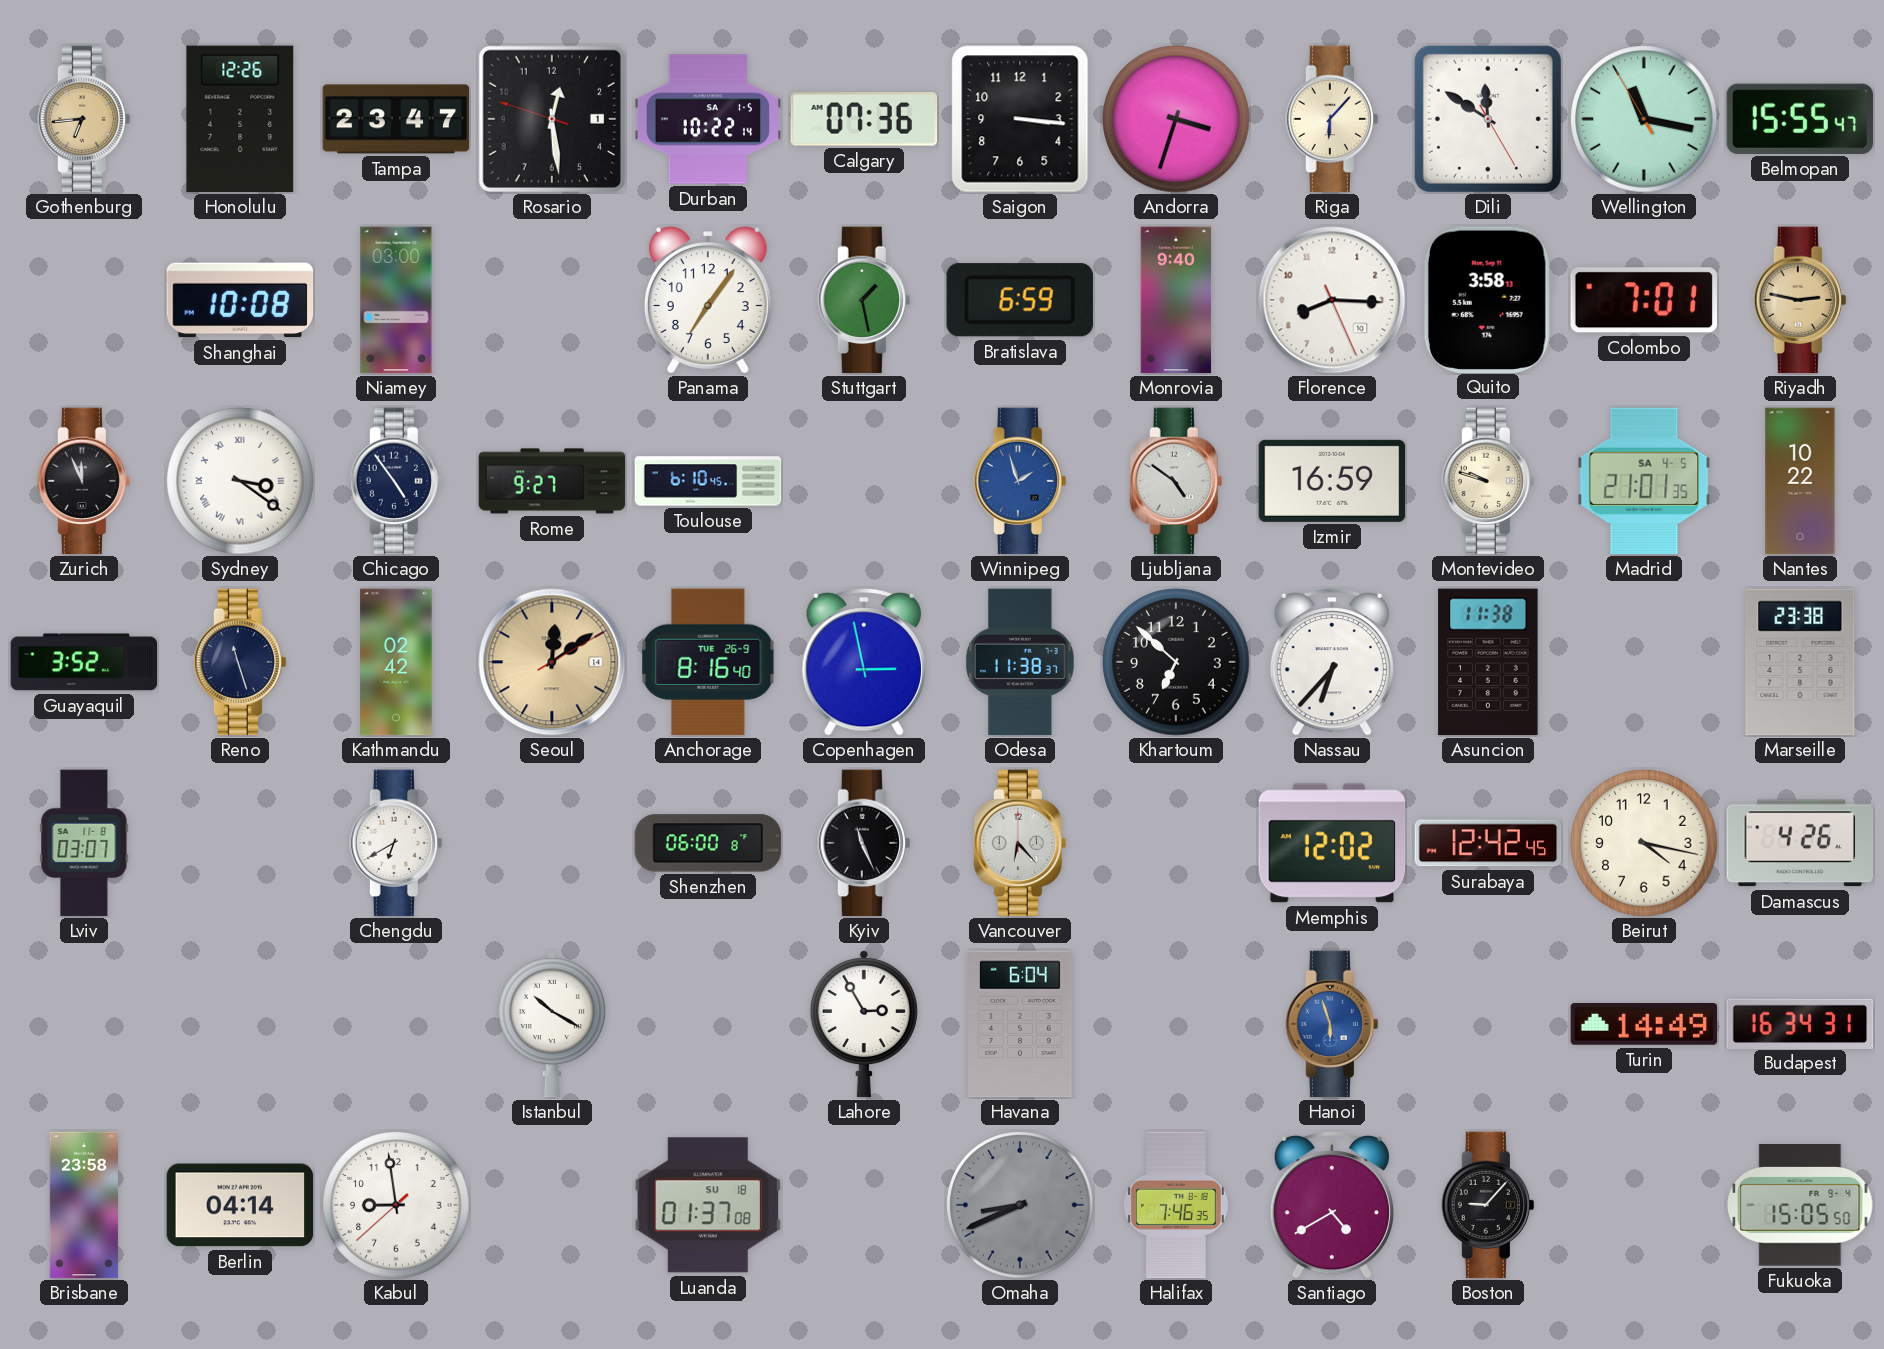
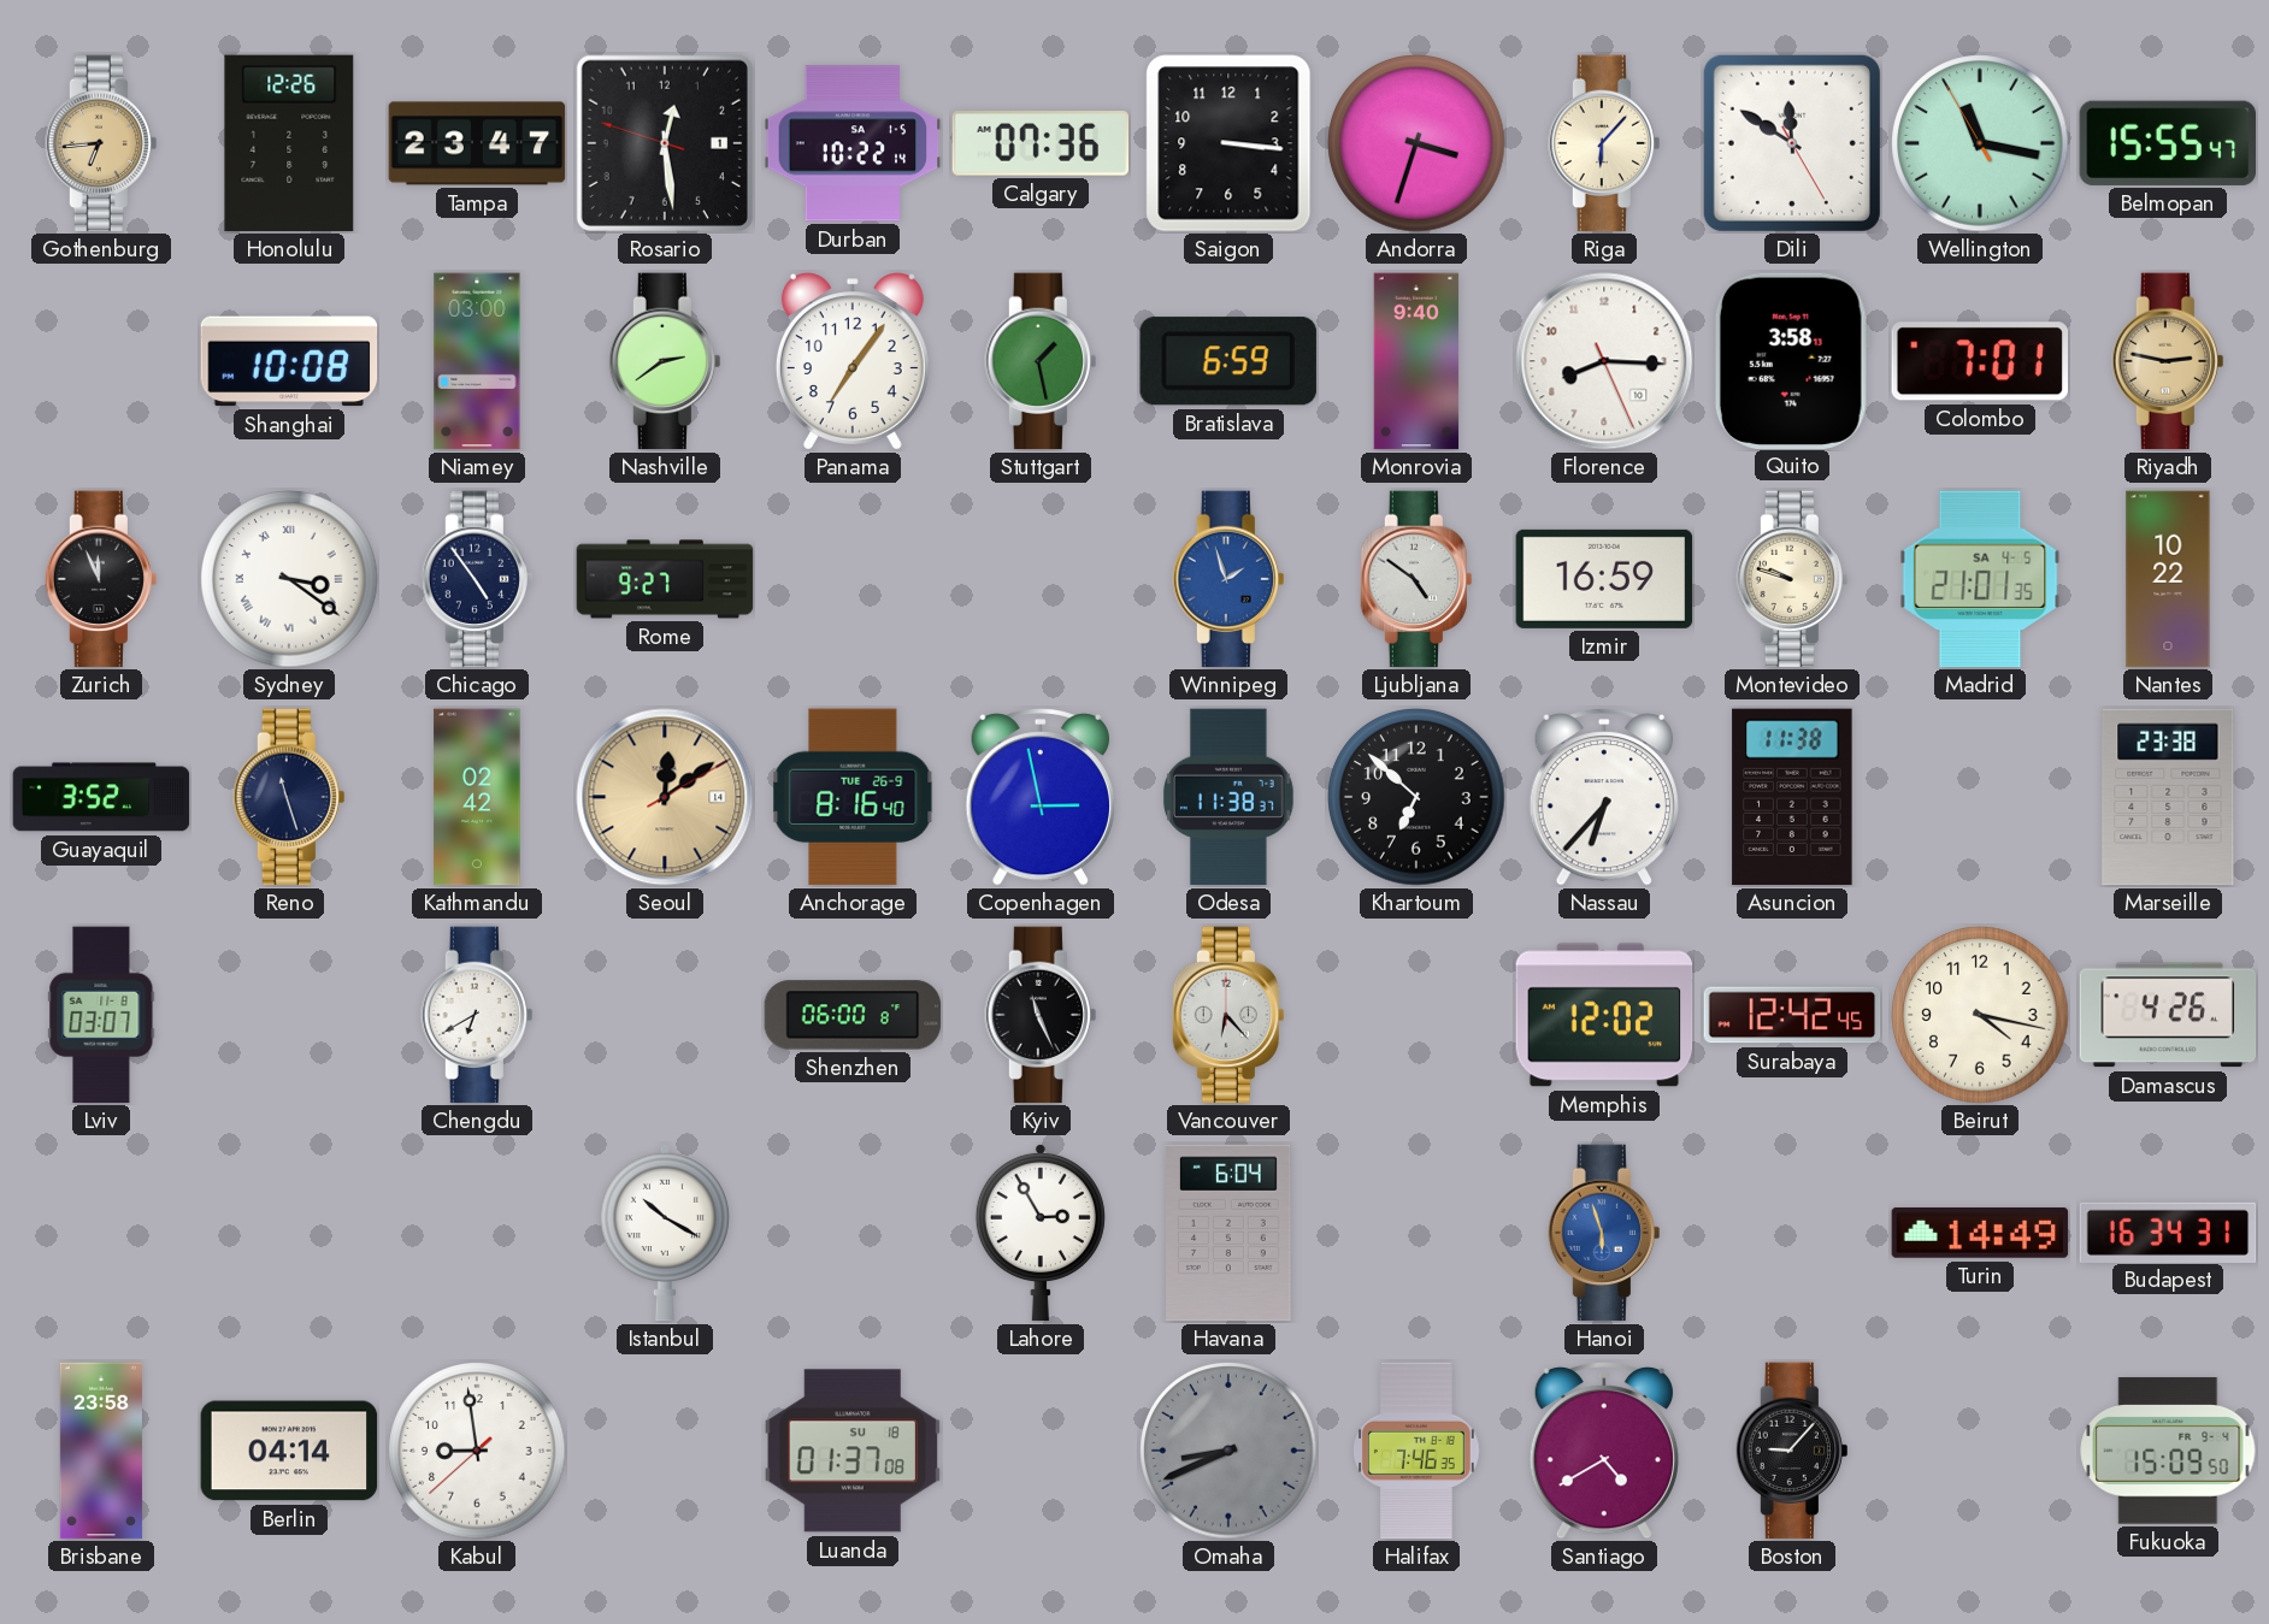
Nashville: none -> 2:39 (664, 361)
Toulouse: 6:10 -> none (708, 481)
Fukuoka: 15:05 -> 15:09 (2168, 1451)
